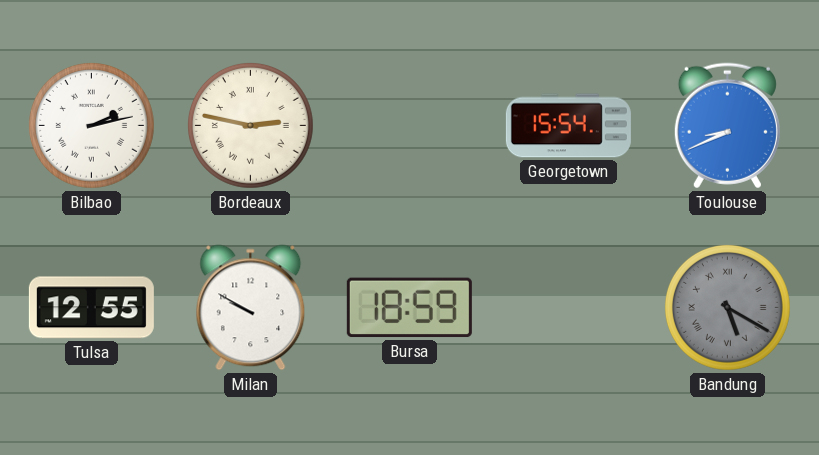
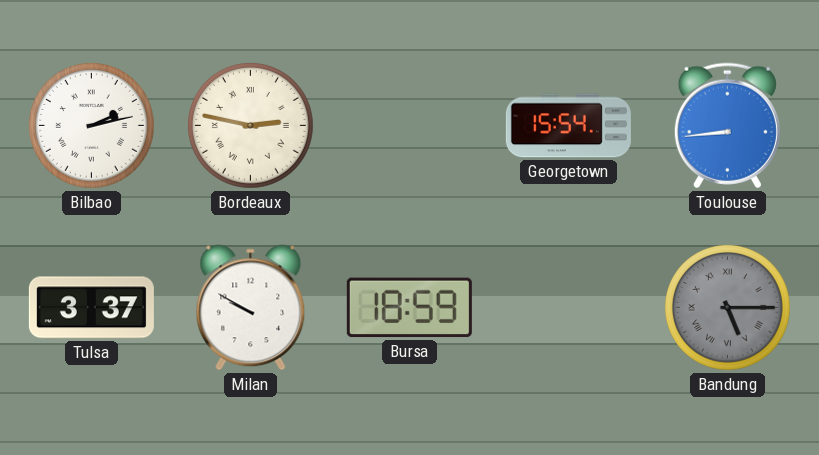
Toulouse: 8:41 -> 8:44 (727, 126)
Tulsa: 12:55 -> 3:37 (91, 308)
Bandung: 5:20 -> 5:15 (727, 307)
